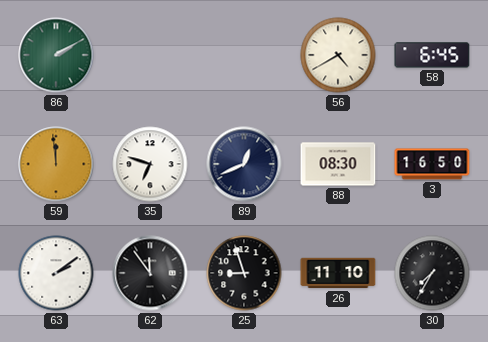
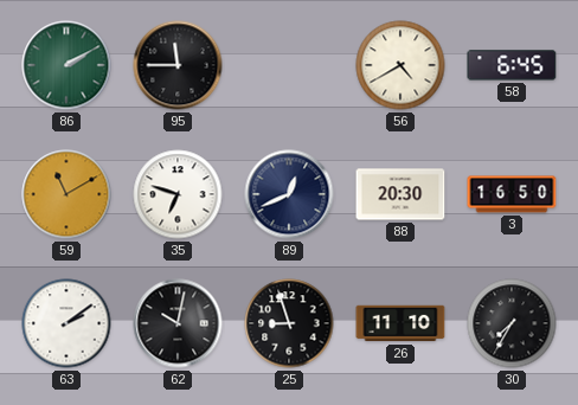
95: none -> 11:45 (178, 65)
59: 11:59 -> 11:10 (66, 194)
88: 08:30 -> 20:30 (400, 194)
62: 11:54 -> 10:02 (178, 323)
